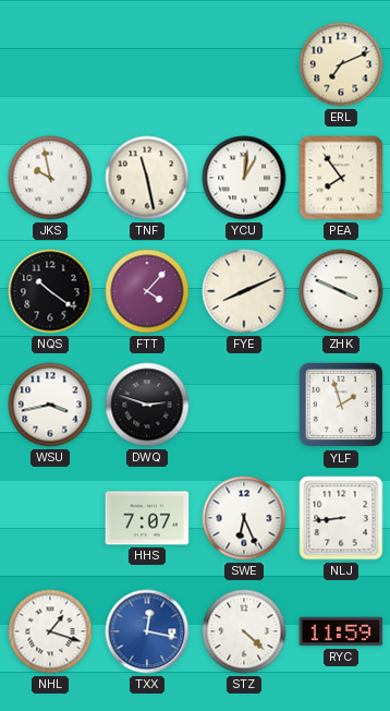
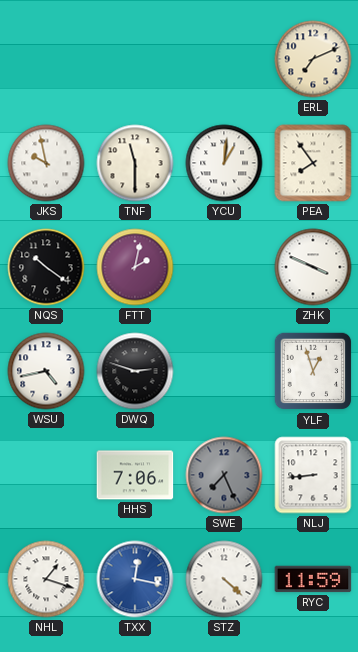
TNF: 11:28 -> 11:30 (135, 163)
FTT: 4:07 -> 2:02 (135, 267)
FYE: 8:11 -> none (244, 291)
WSU: 3:43 -> 4:43 (46, 371)
YLF: 1:57 -> 12:57 (313, 371)
HHS: 7:07 -> 7:06 (135, 475)
SWE: 6:26 -> 7:26 (224, 475)
SWE dial: white -> grey (224, 475)
